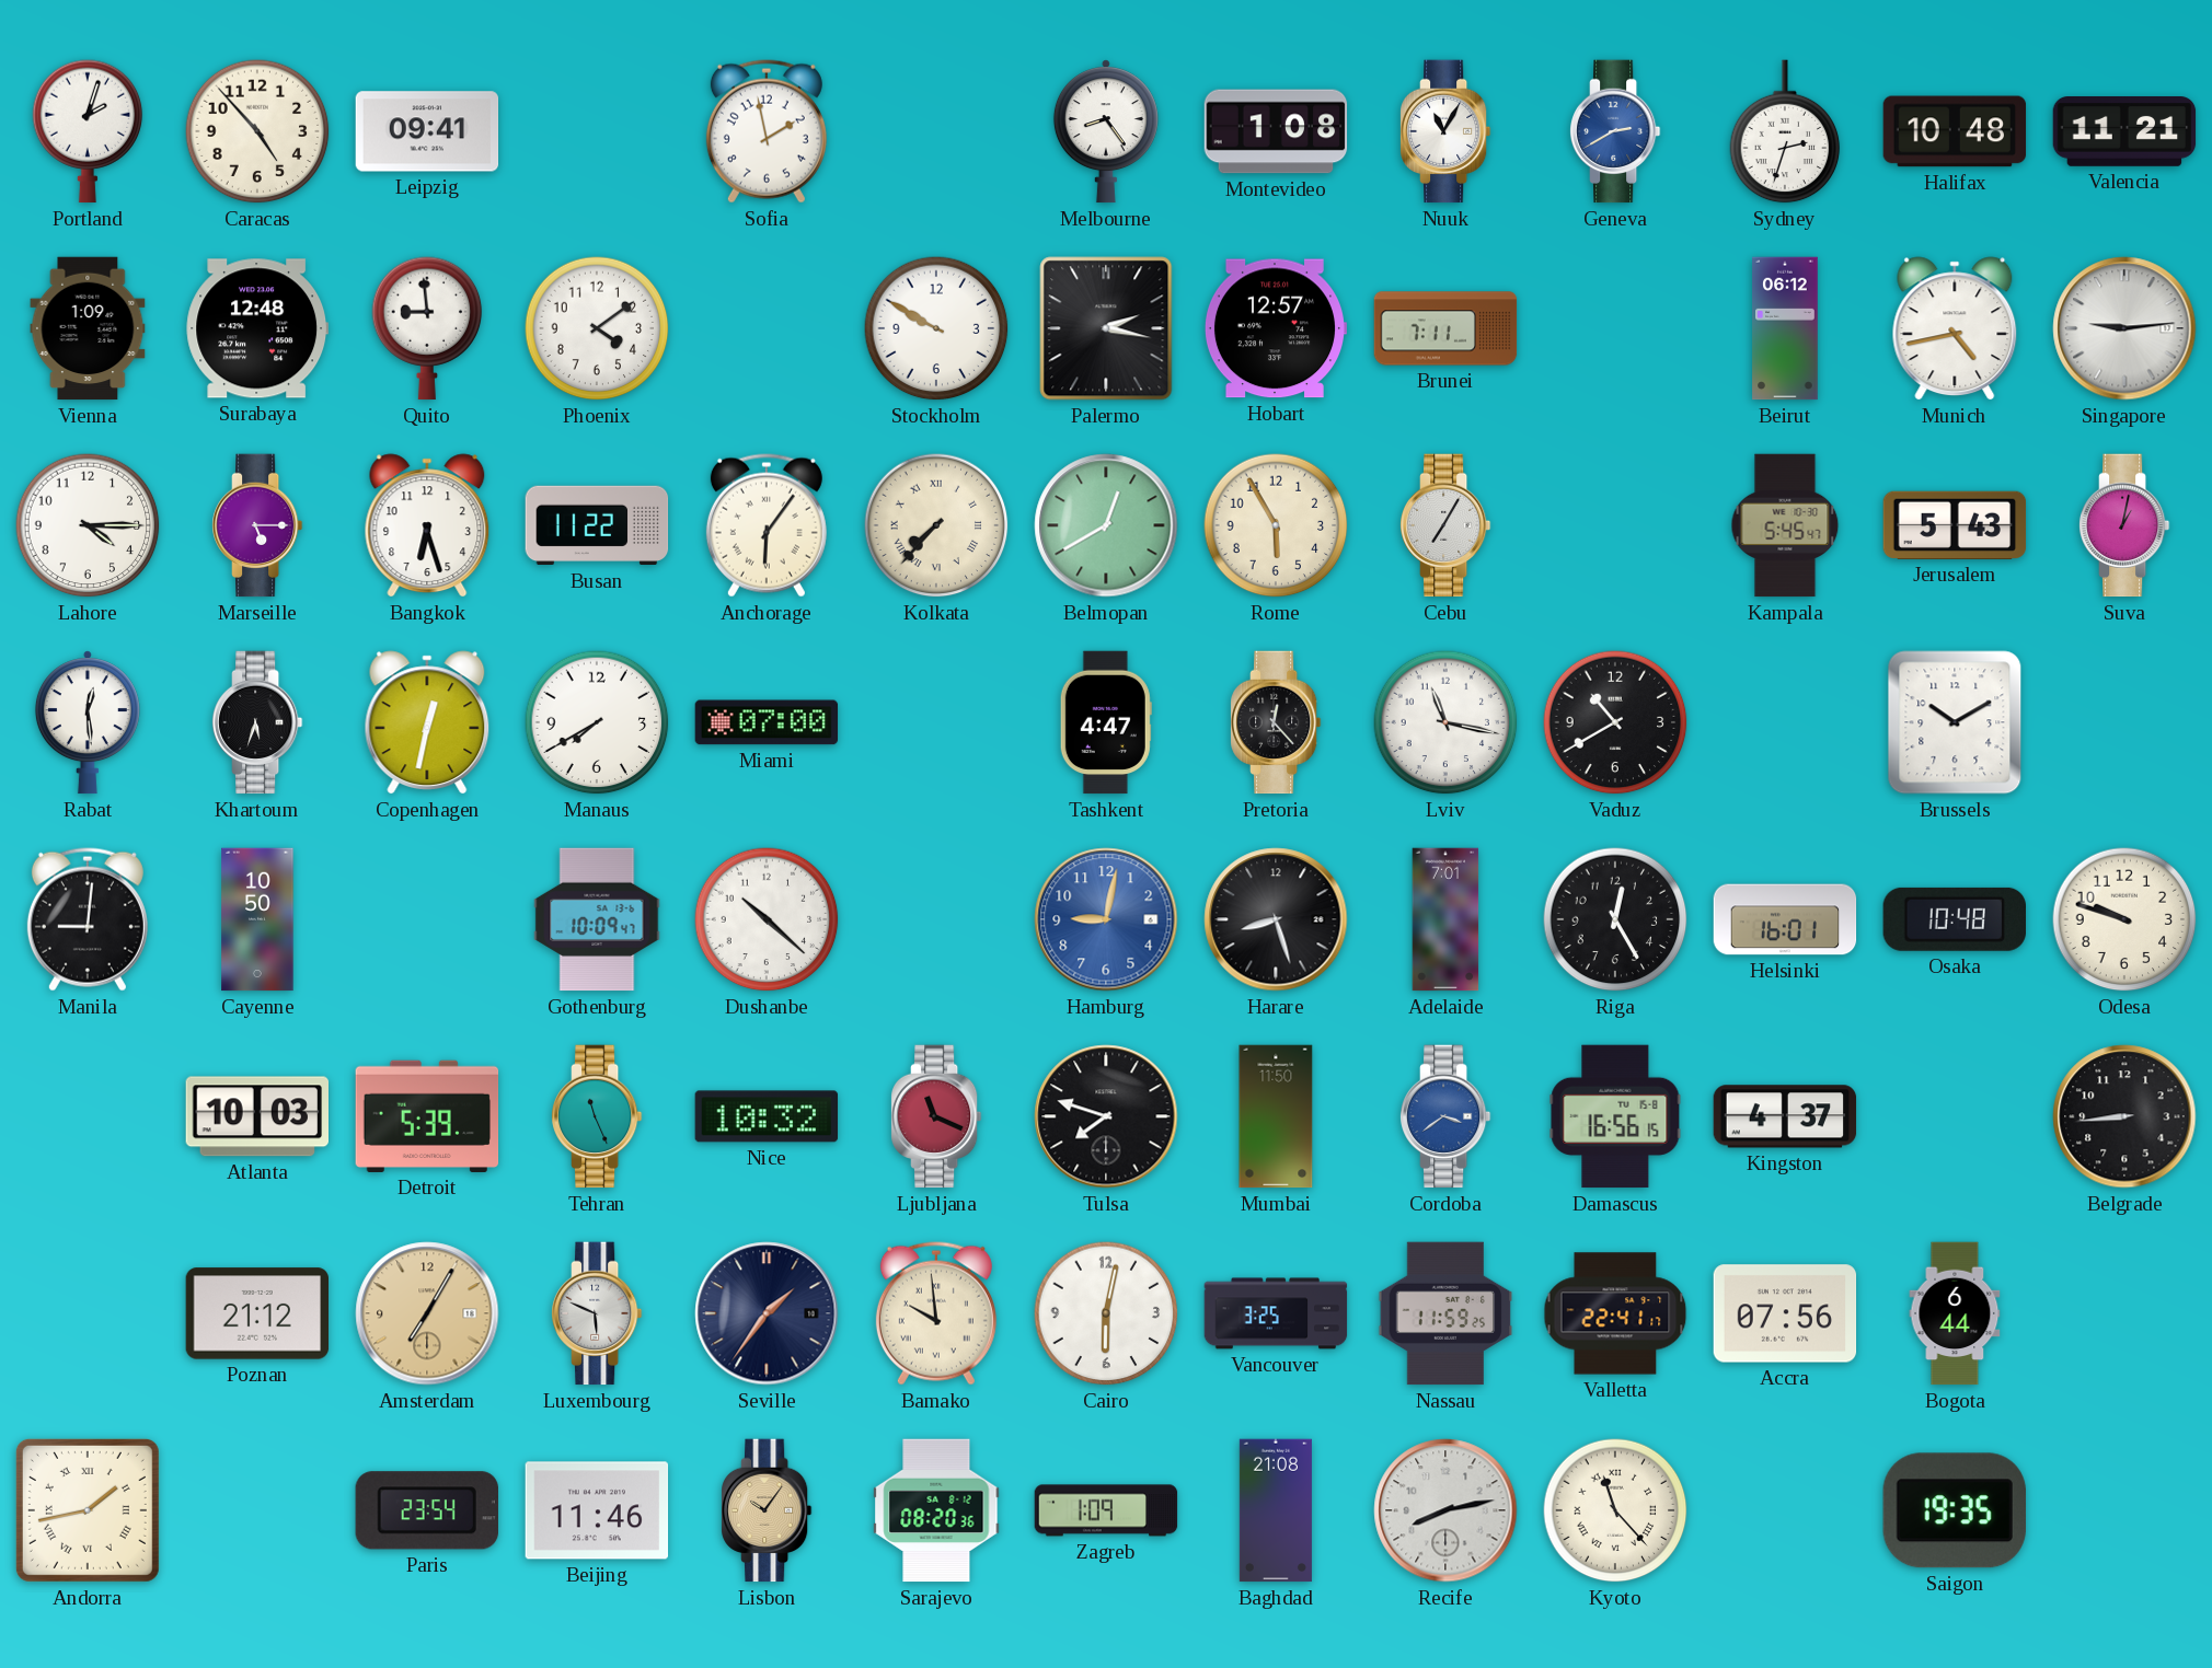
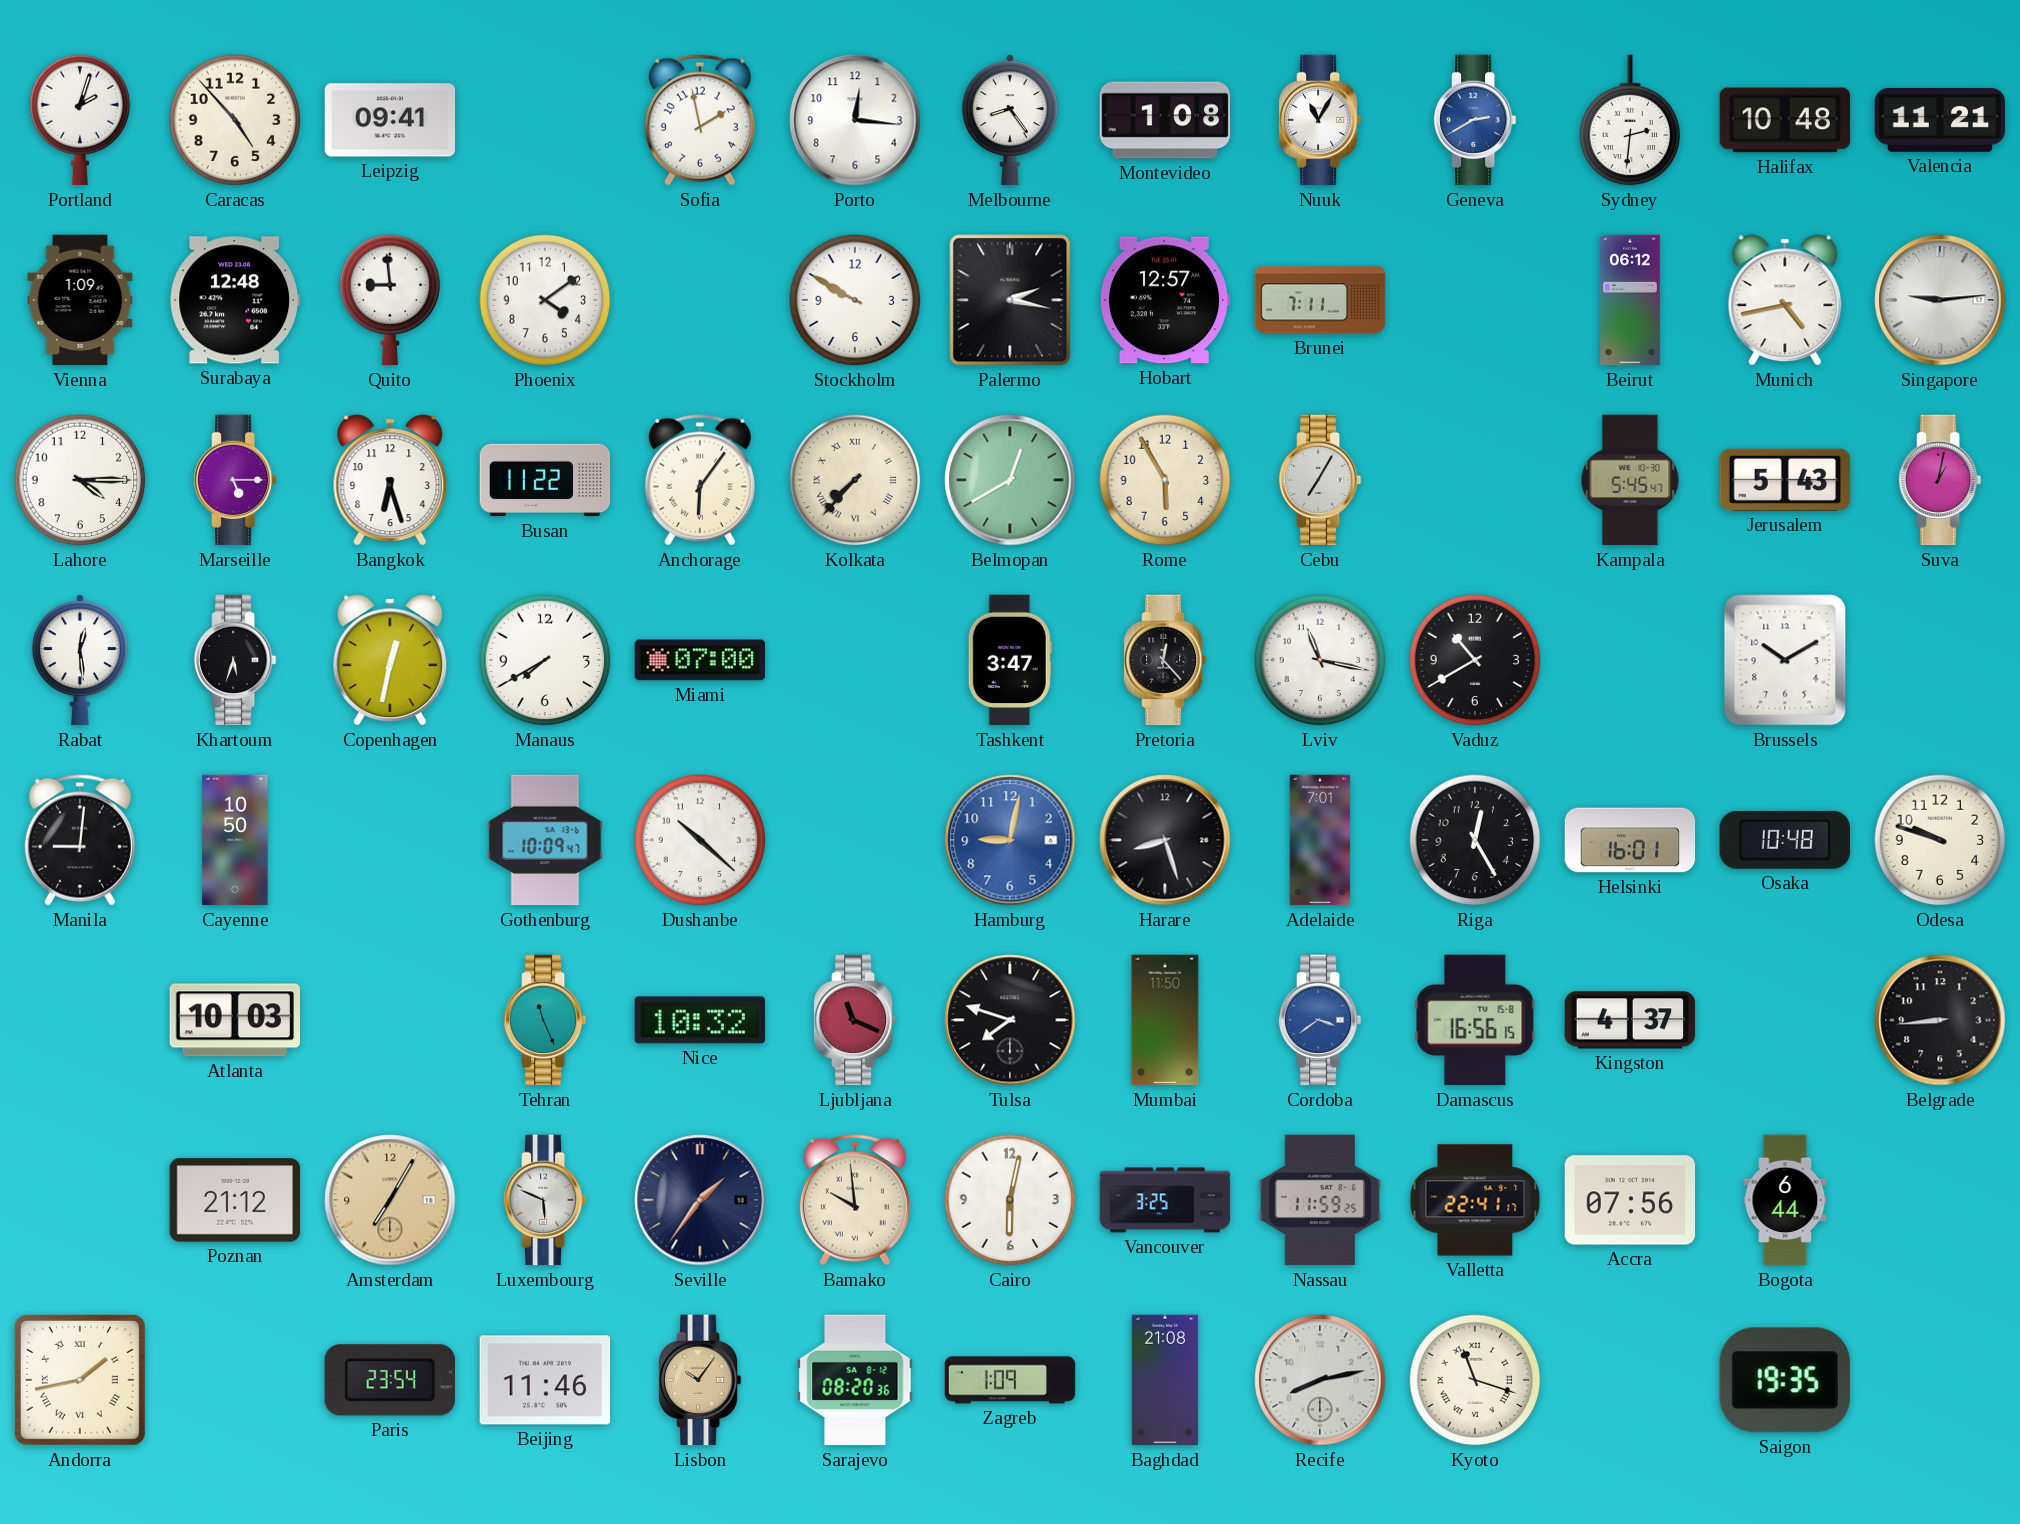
Porto: none -> 12:16 (855, 120)
Sydney: 2:33 -> 2:31 (1630, 120)
Tashkent: 4:47 -> 3:47 (1010, 660)
Detroit: 5:39 -> none (427, 1116)
Kyoto: 11:23 -> 11:18 (1475, 1380)
